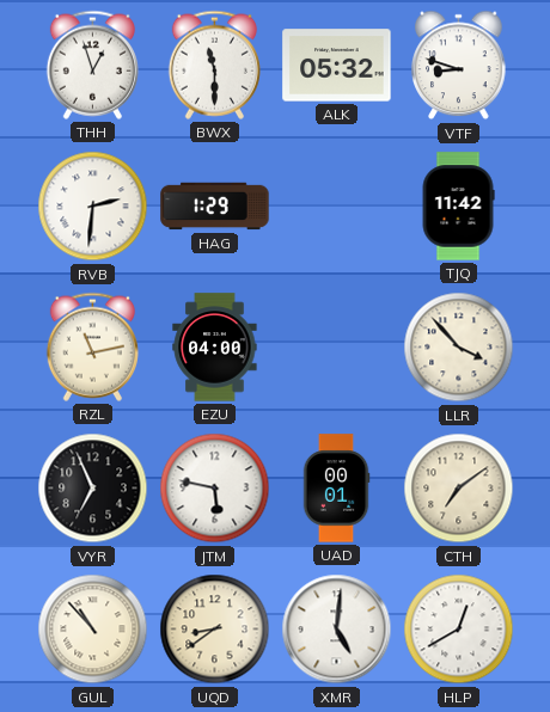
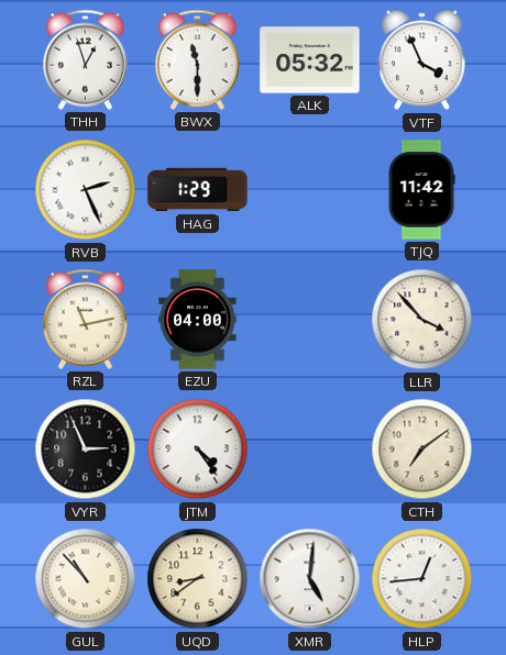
VTF: 8:48 -> 3:56 (422, 60)
RVB: 2:31 -> 2:26 (86, 190)
VYR: 6:56 -> 2:56 (86, 449)
JTM: 5:47 -> 4:24 (198, 449)
UAD: 00:01 -> none (336, 489)
HLP: 12:40 -> 12:44 (422, 579)
